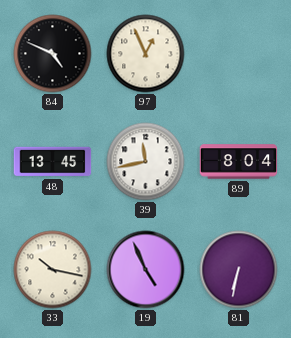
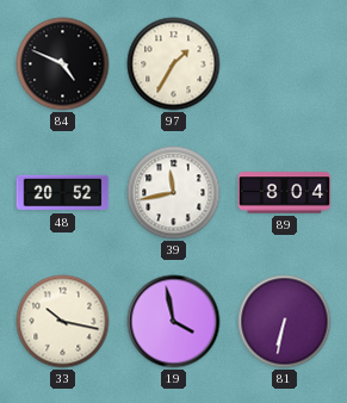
97: 12:56 -> 1:35 (174, 64)
48: 13:45 -> 20:52 (63, 193)
19: 4:56 -> 3:58 (174, 322)
